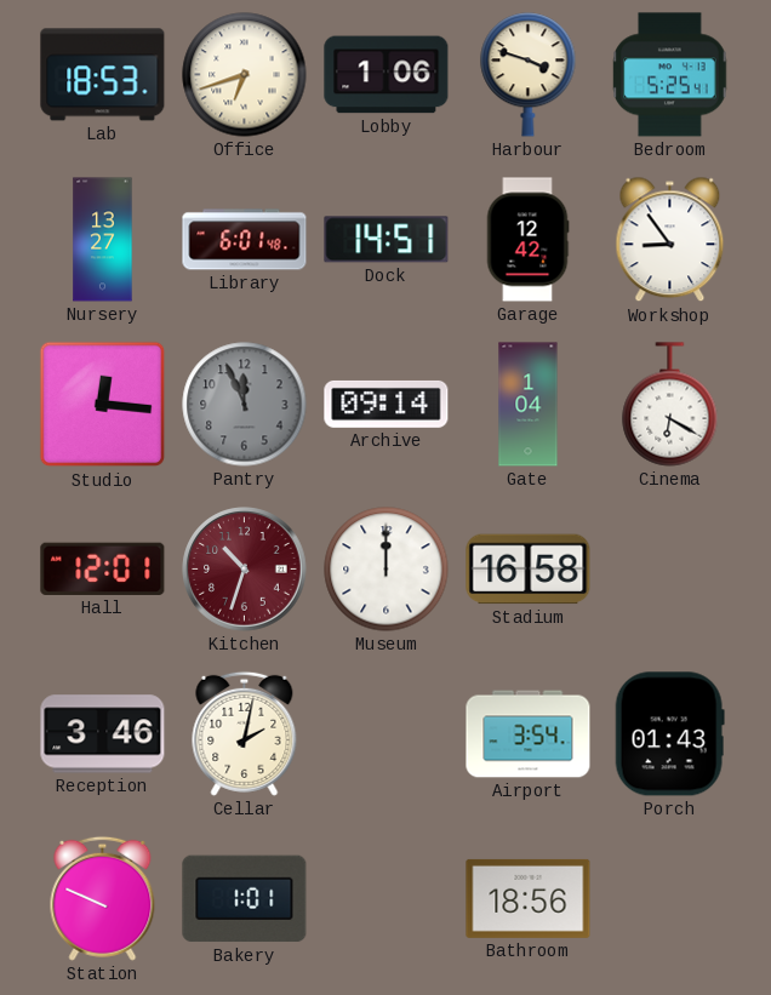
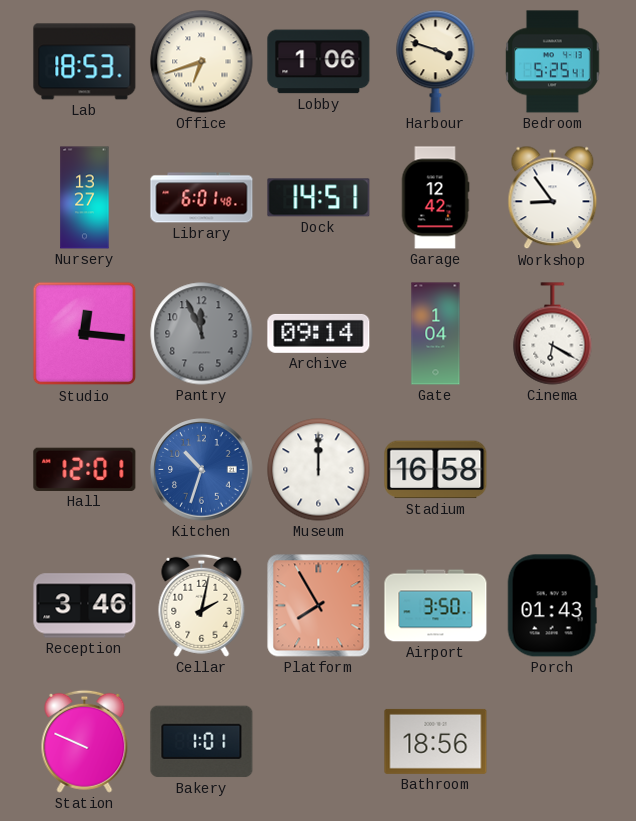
Kitchen dial: burgundy -> blue (202, 470)
Platform: none -> 7:55 (319, 606)
Airport: 3:54 -> 3:50 (436, 606)
